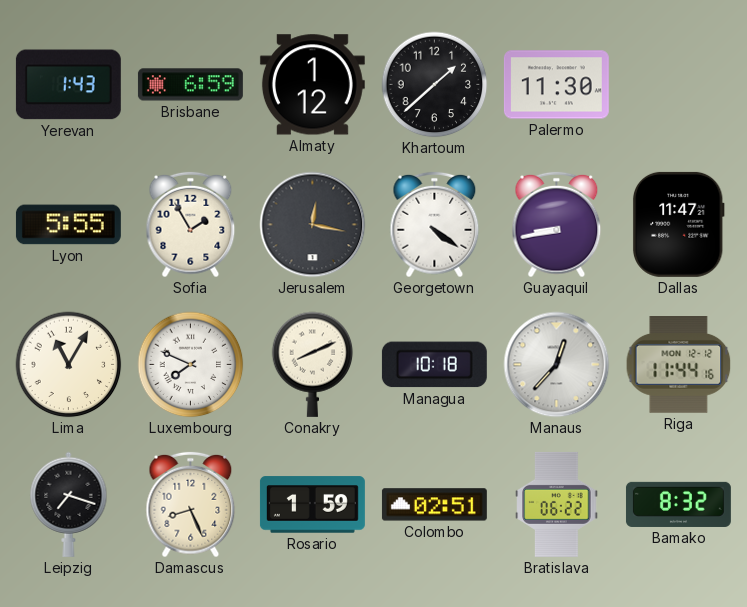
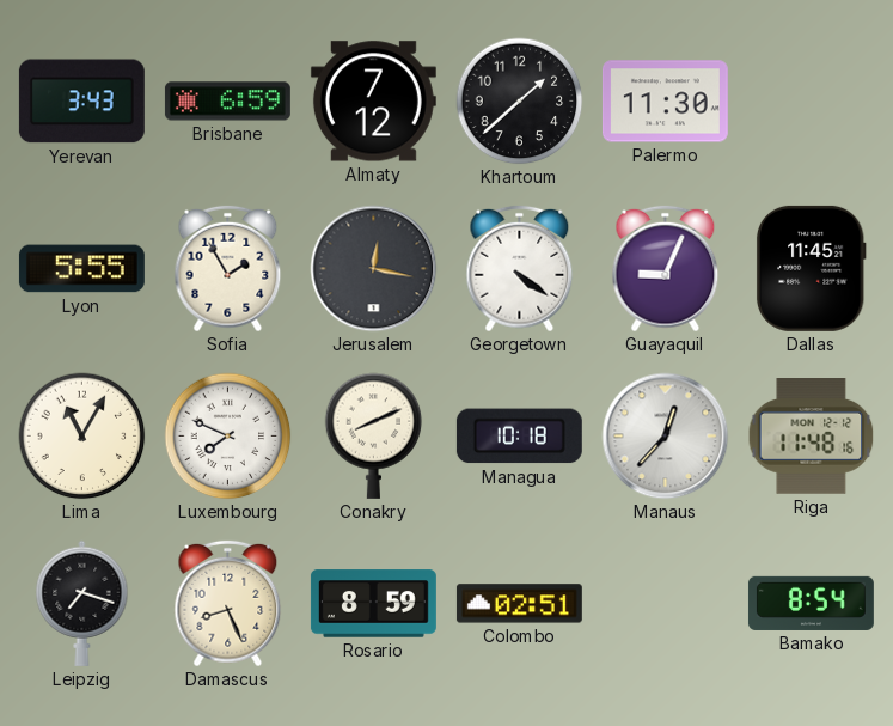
Yerevan: 1:43 -> 3:43 (81, 102)
Almaty: 1:12 -> 7:12 (373, 102)
Guayaquil: 8:43 -> 9:04 (666, 269)
Dallas: 11:47 -> 11:45 (811, 268)
Riga: 11:44 -> 11:48 (812, 437)
Rosario: 1:59 -> 8:59 (373, 604)
Bratislava: 06:22 -> none (557, 504)
Bamako: 8:32 -> 8:54 (811, 603)
